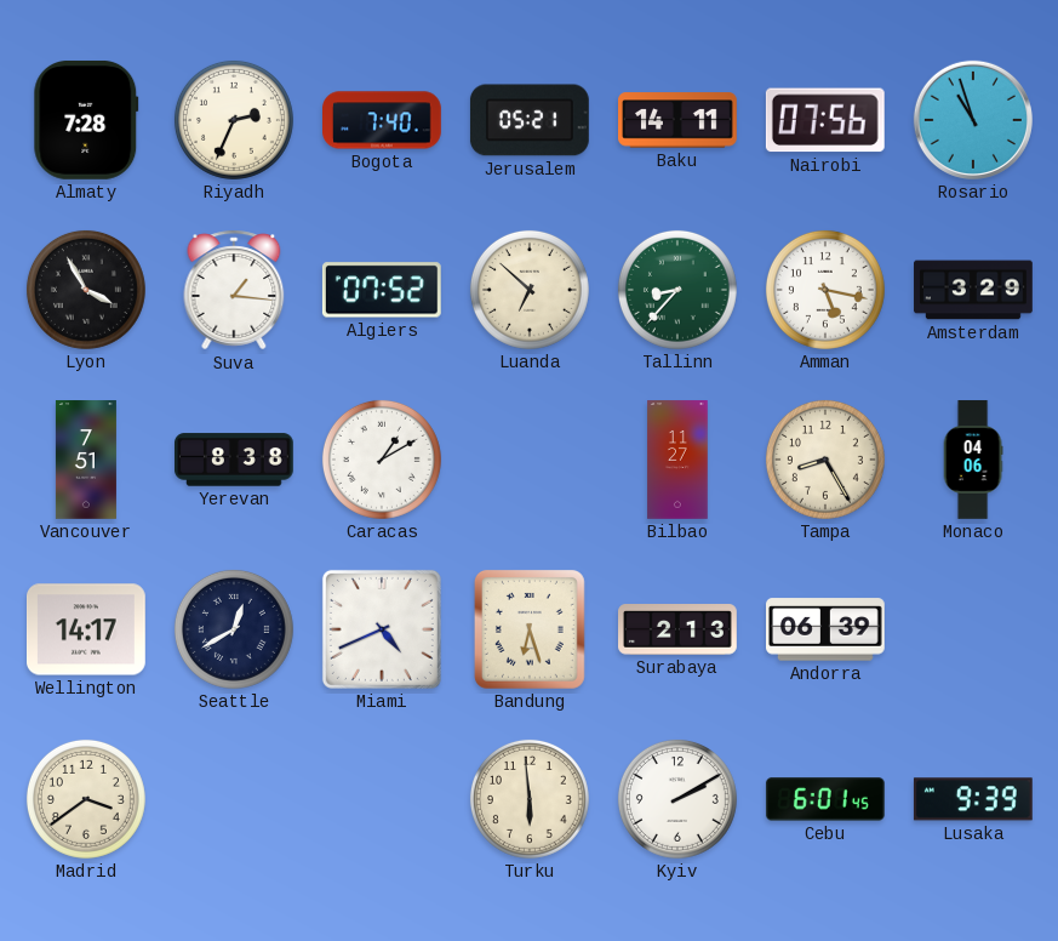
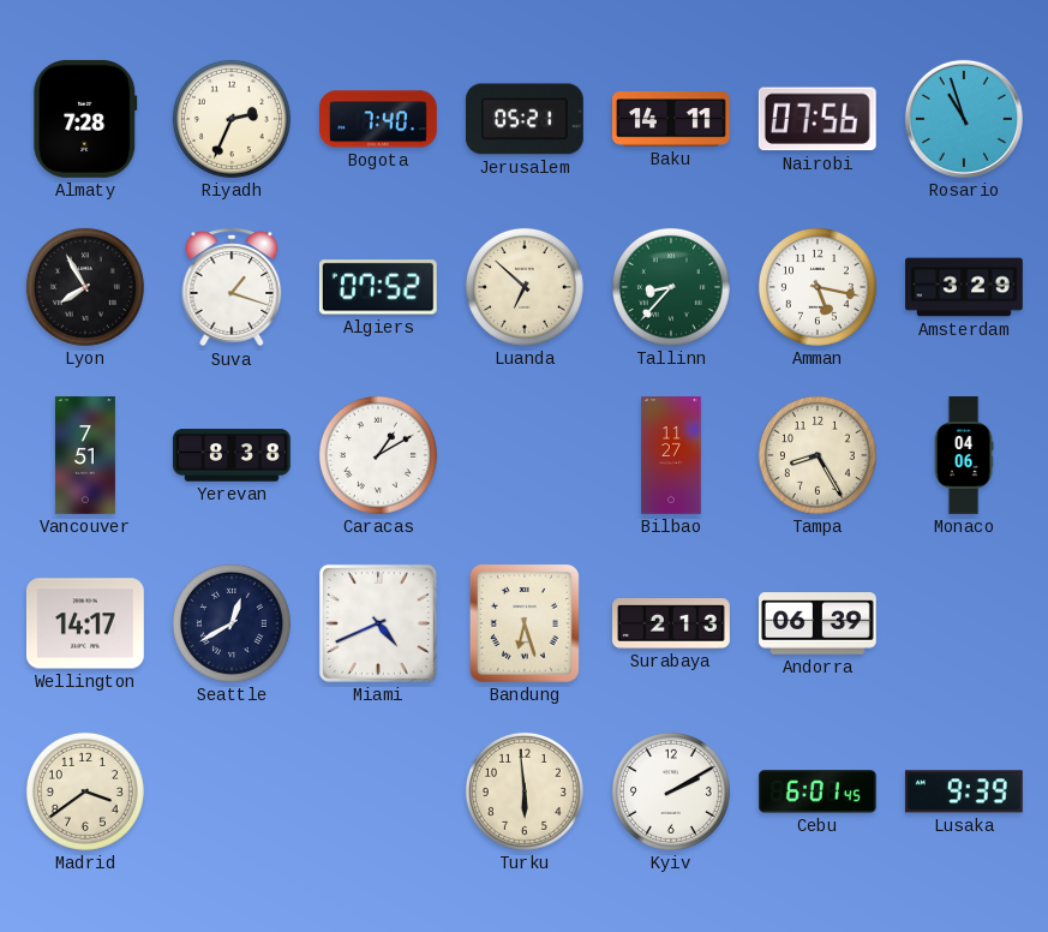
Lyon: 3:55 -> 7:55 (85, 287)
Suva: 1:16 -> 1:18 (232, 287)
